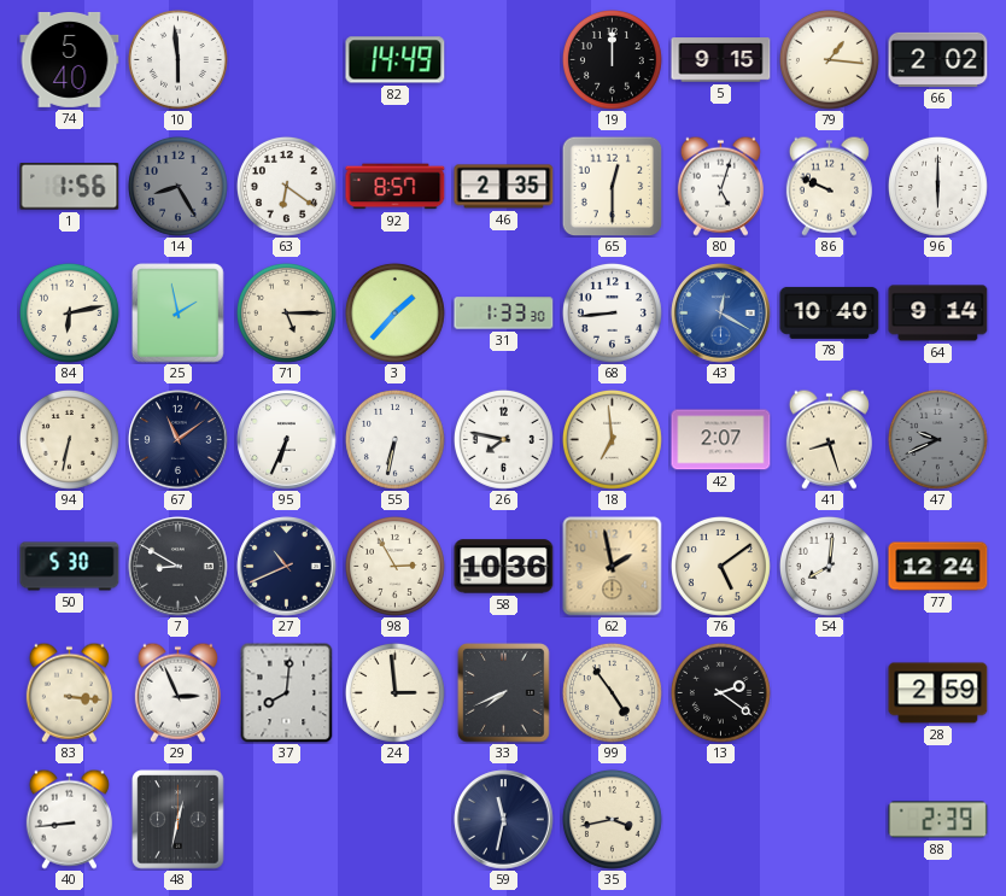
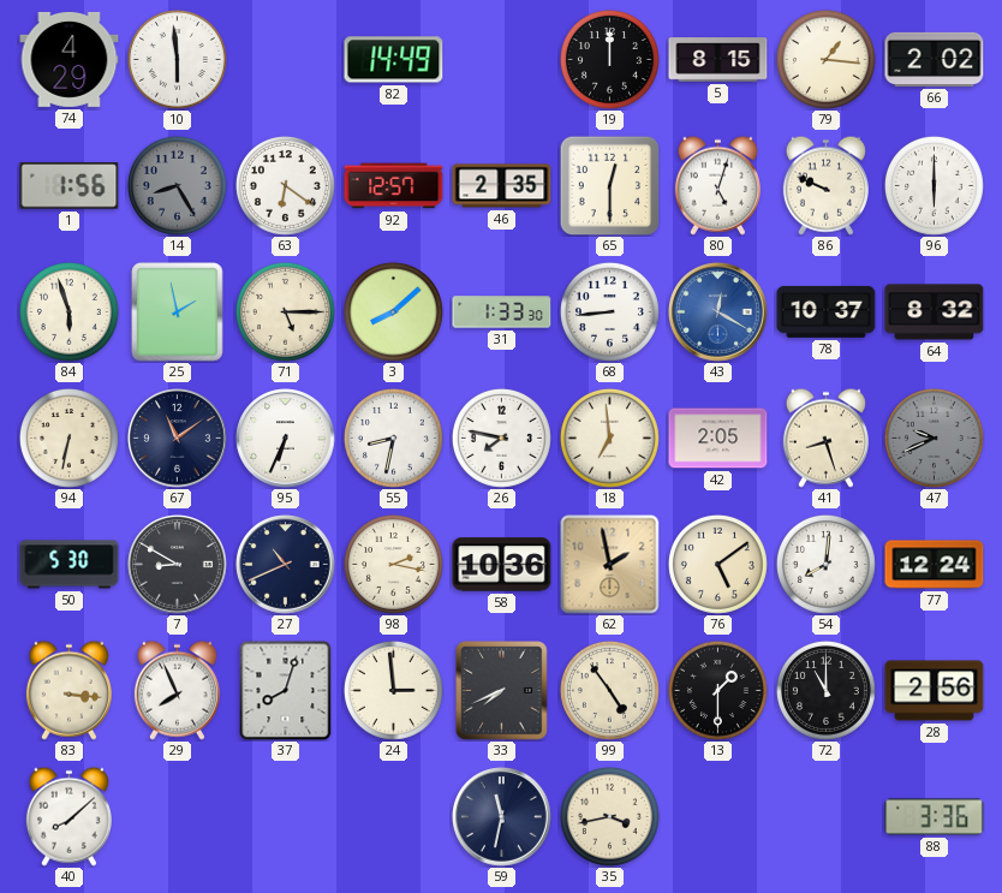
74: 5:40 -> 4:29 (70, 60)
5: 9:15 -> 8:15 (718, 60)
92: 8:57 -> 12:57 (394, 186)
84: 6:13 -> 5:57 (68, 311)
3: 1:37 -> 8:08 (393, 311)
78: 10:40 -> 10:37 (827, 311)
64: 9:14 -> 8:32 (935, 312)
55: 6:32 -> 8:32 (393, 437)
42: 2:07 -> 2:05 (718, 439)
98: 2:55 -> 2:17 (393, 564)
29: 2:56 -> 7:56 (177, 690)
37: 8:01 -> 8:03 (286, 690)
13: 2:21 -> 1:30 (717, 690)
72: none -> 11:00 (825, 690)
28: 2:59 -> 2:56 (935, 691)
40: 8:44 -> 8:08 (68, 816)
48: 12:32 -> none (179, 820)
88: 2:39 -> 3:36 (935, 817)
